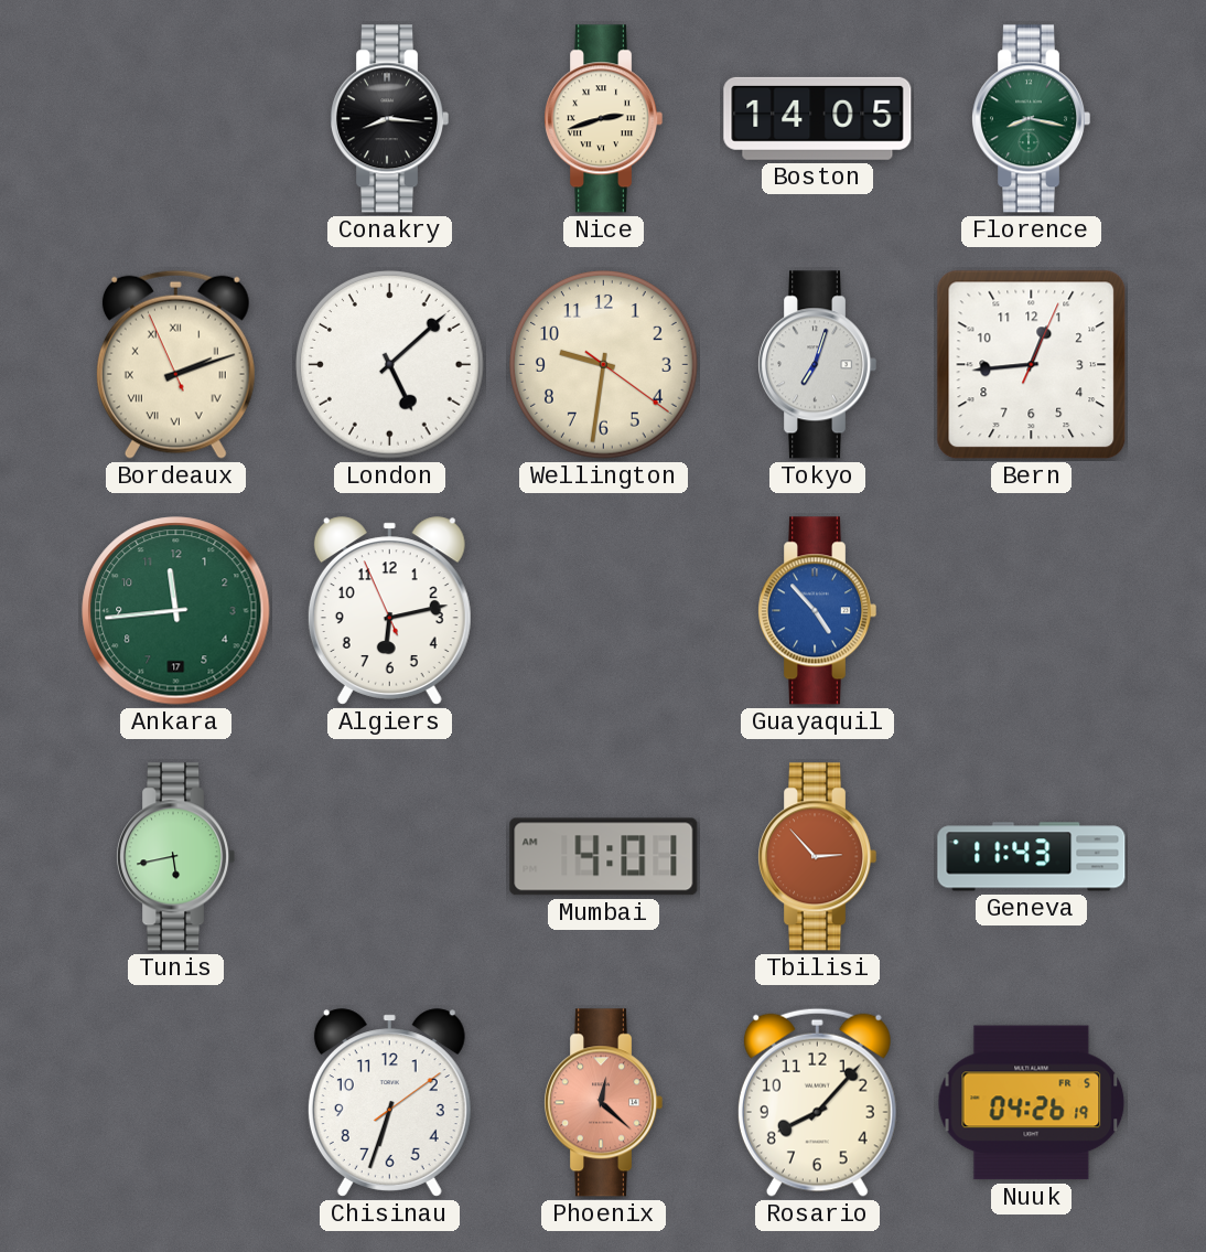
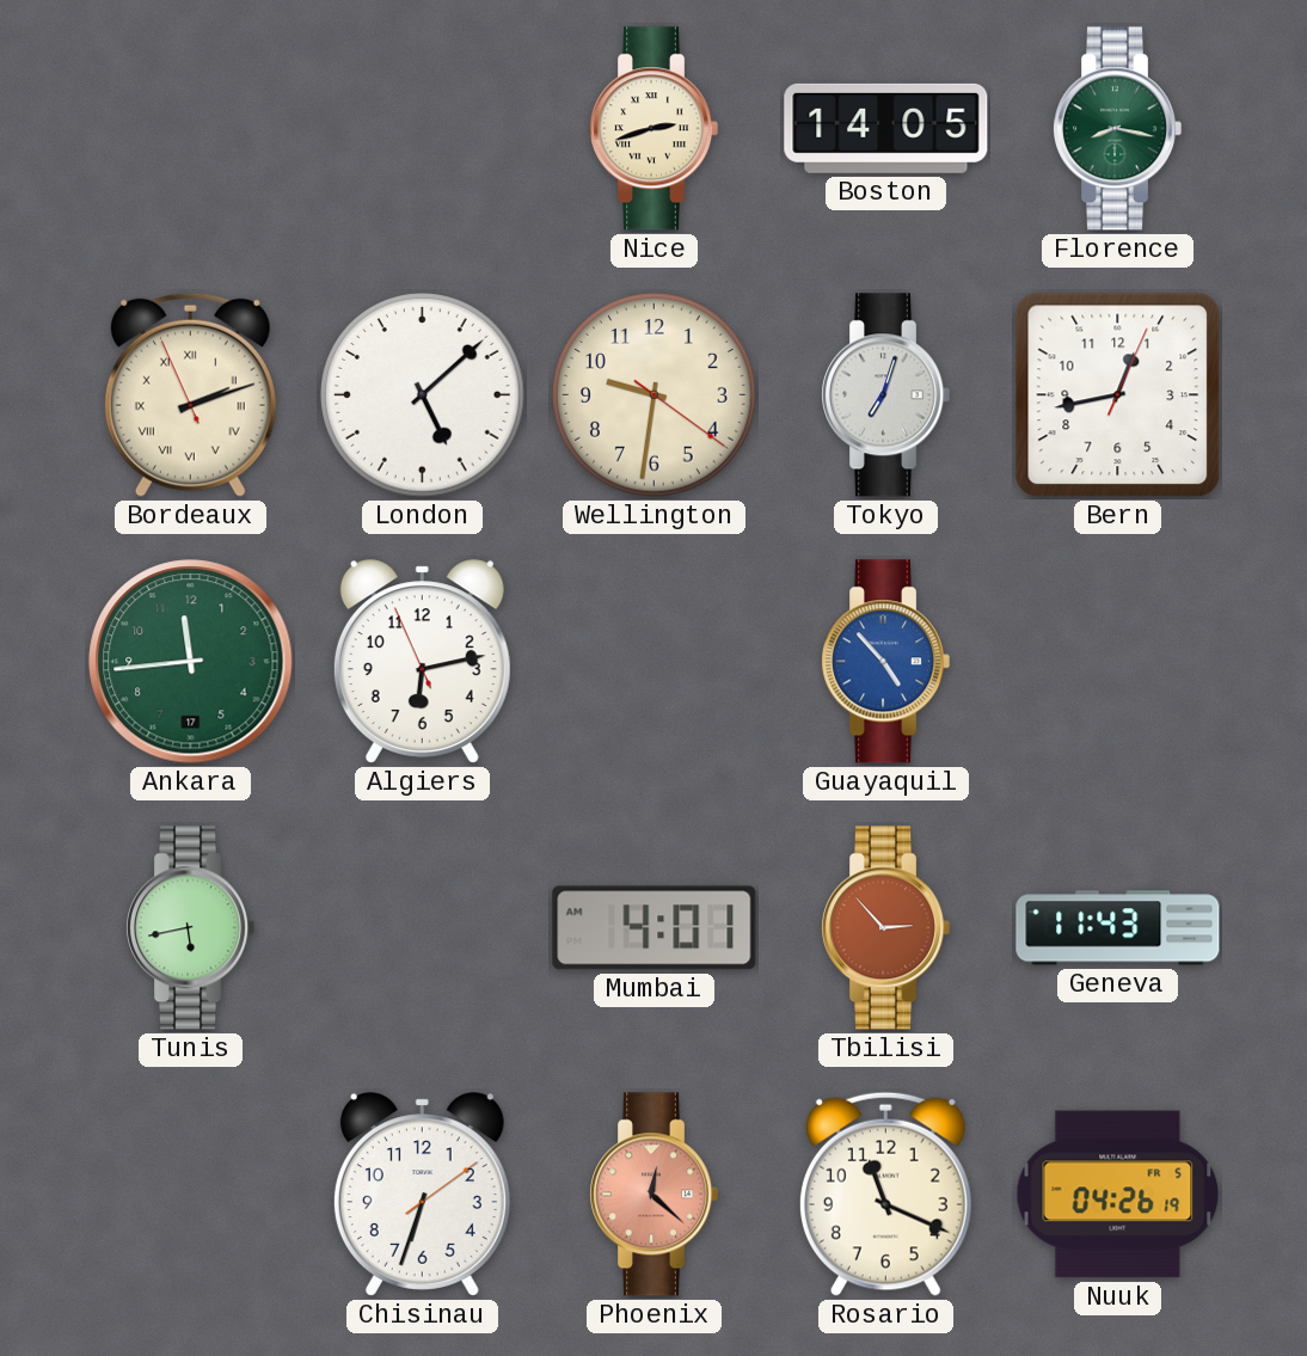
Conakry: 8:16 -> none (390, 119)
Bern: 12:44 -> 12:43 (1118, 395)
Rosario: 8:07 -> 11:19 (885, 1194)
